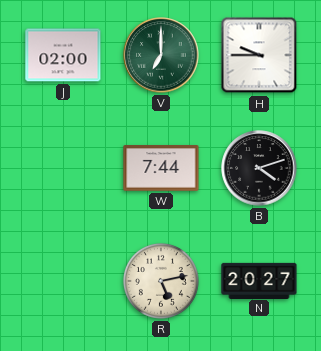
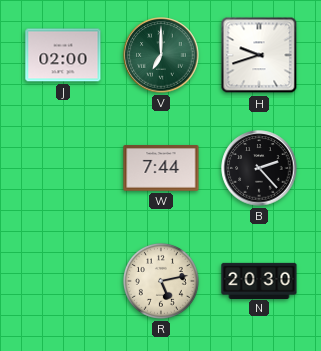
H: 9:45 -> 9:42 (259, 55)
B: 4:12 -> 2:23 (259, 168)
N: 20:27 -> 20:30 (259, 280)
